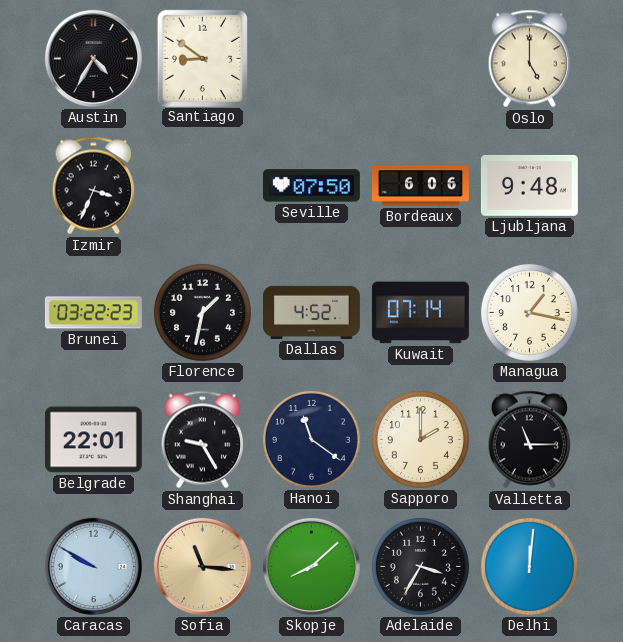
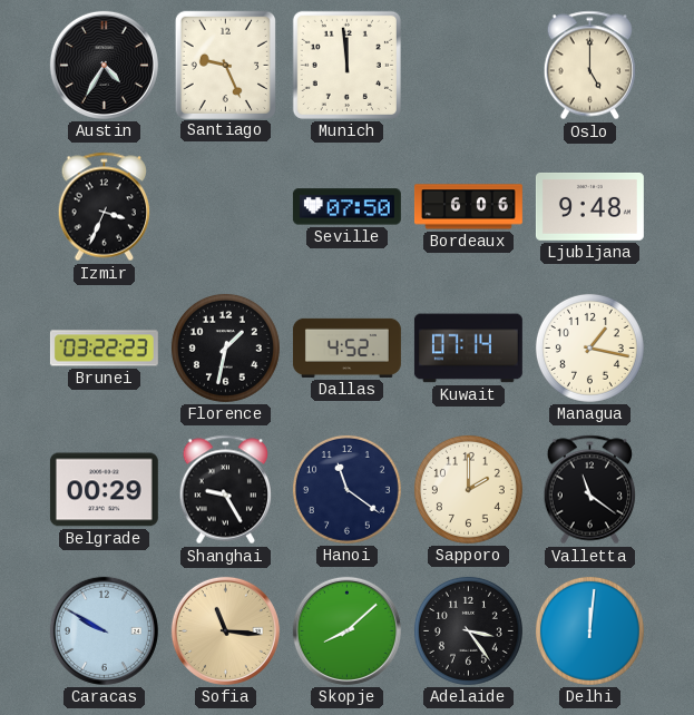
Santiago: 8:51 -> 9:26 (225, 65)
Munich: none -> 11:59 (346, 65)
Belgrade: 22:01 -> 00:29 (104, 490)
Valletta: 11:15 -> 11:21 (590, 490)
Adelaide: 3:35 -> 3:24 (468, 630)
